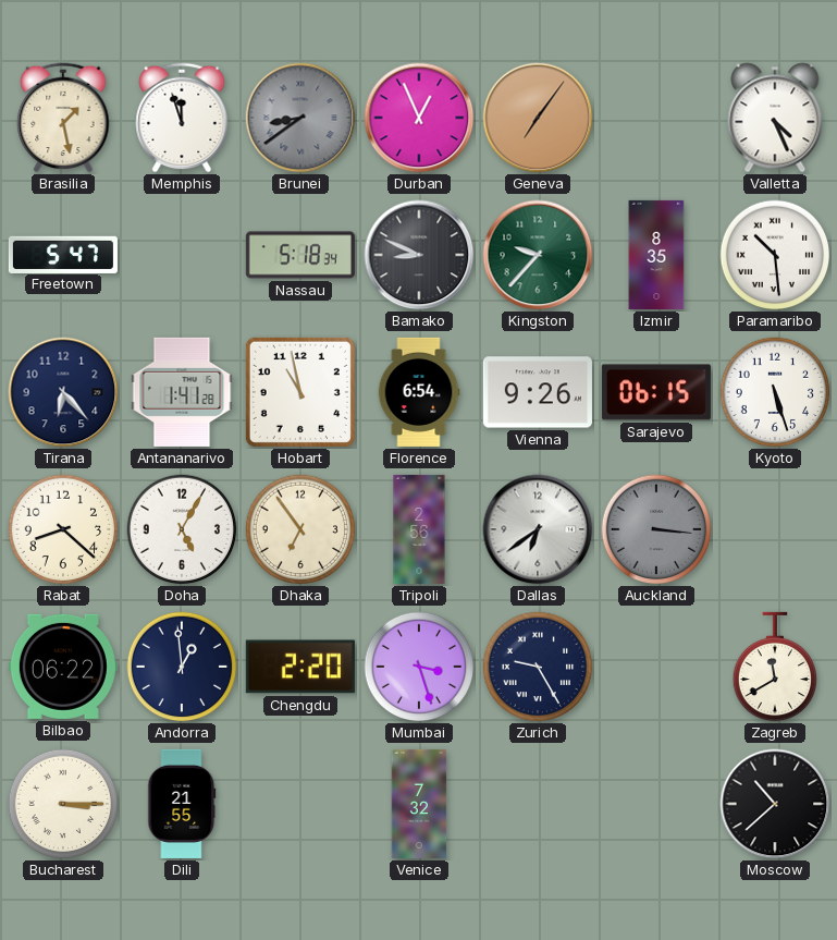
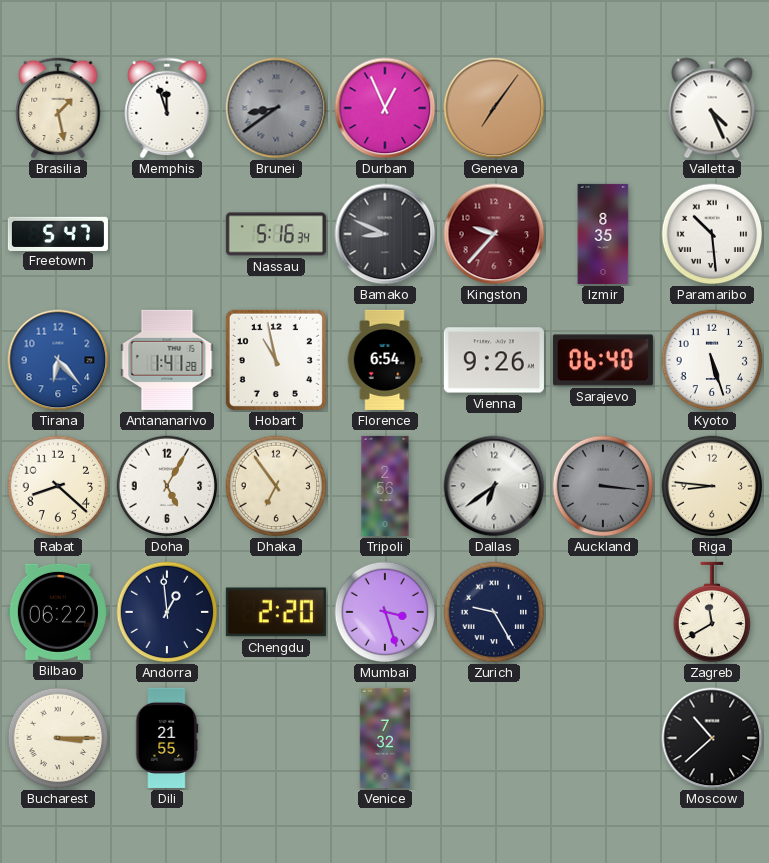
Nassau: 5:18 -> 5:16 (276, 234)
Kingston dial: green -> burgundy (494, 234)
Tirana dial: navy -> blue (58, 360)
Sarajevo: 06:15 -> 06:40 (603, 360)
Riga: none -> 8:46 (712, 486)
